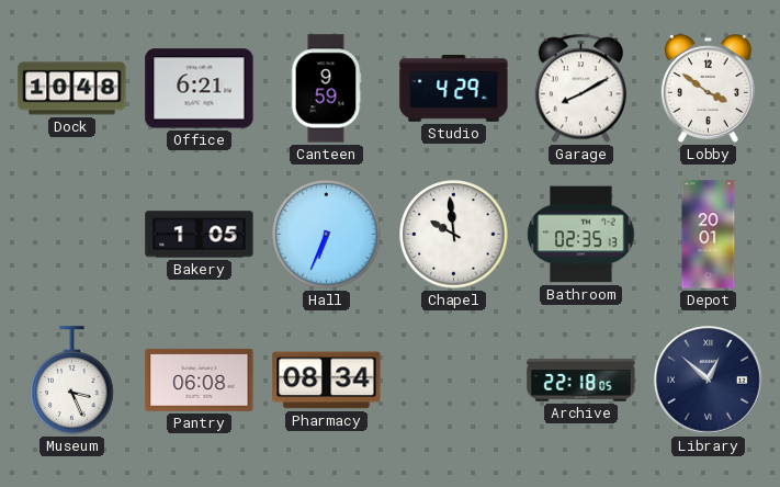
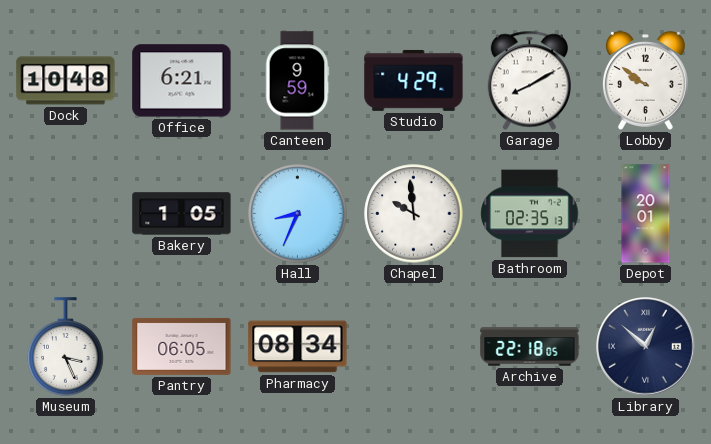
Lobby: 3:51 -> 9:51 (645, 81)
Hall: 6:34 -> 8:34 (298, 214)
Pantry: 06:08 -> 06:05 (182, 346)
